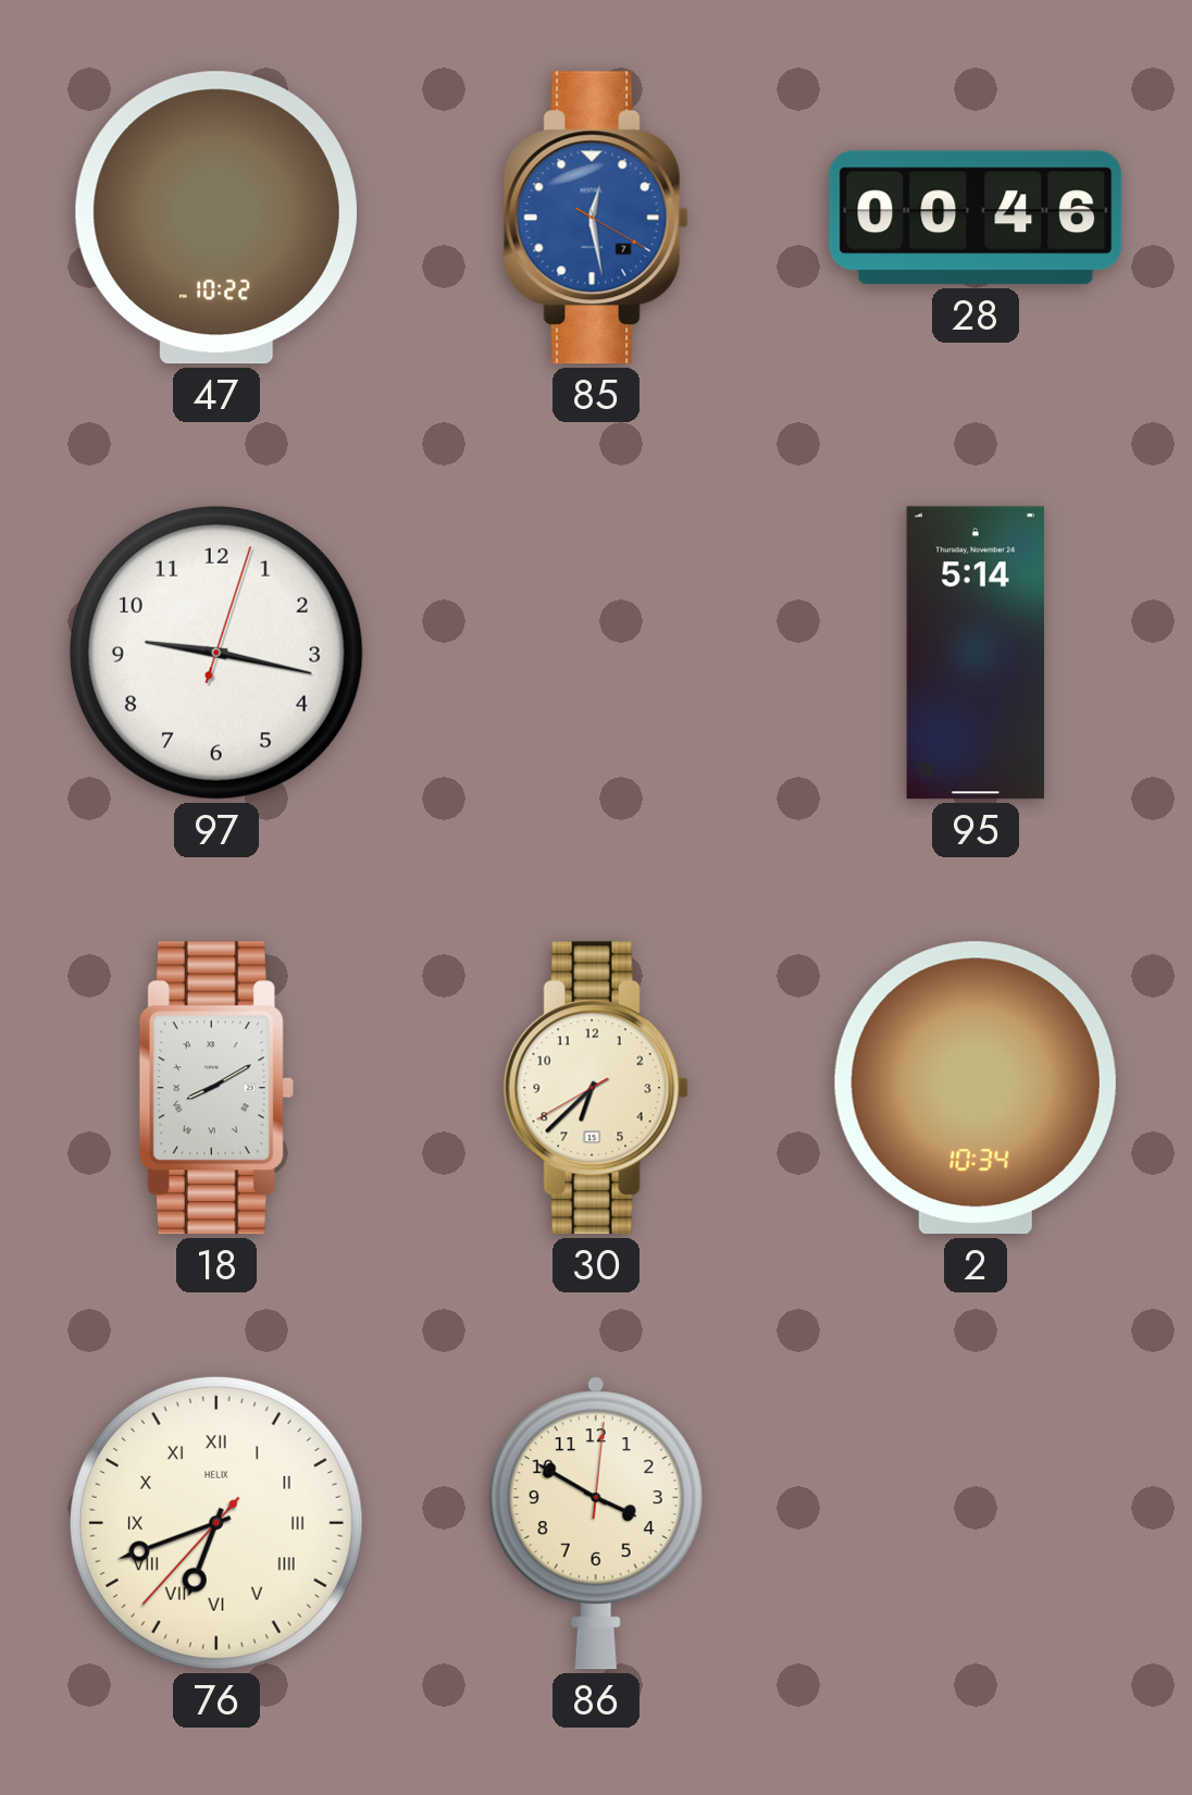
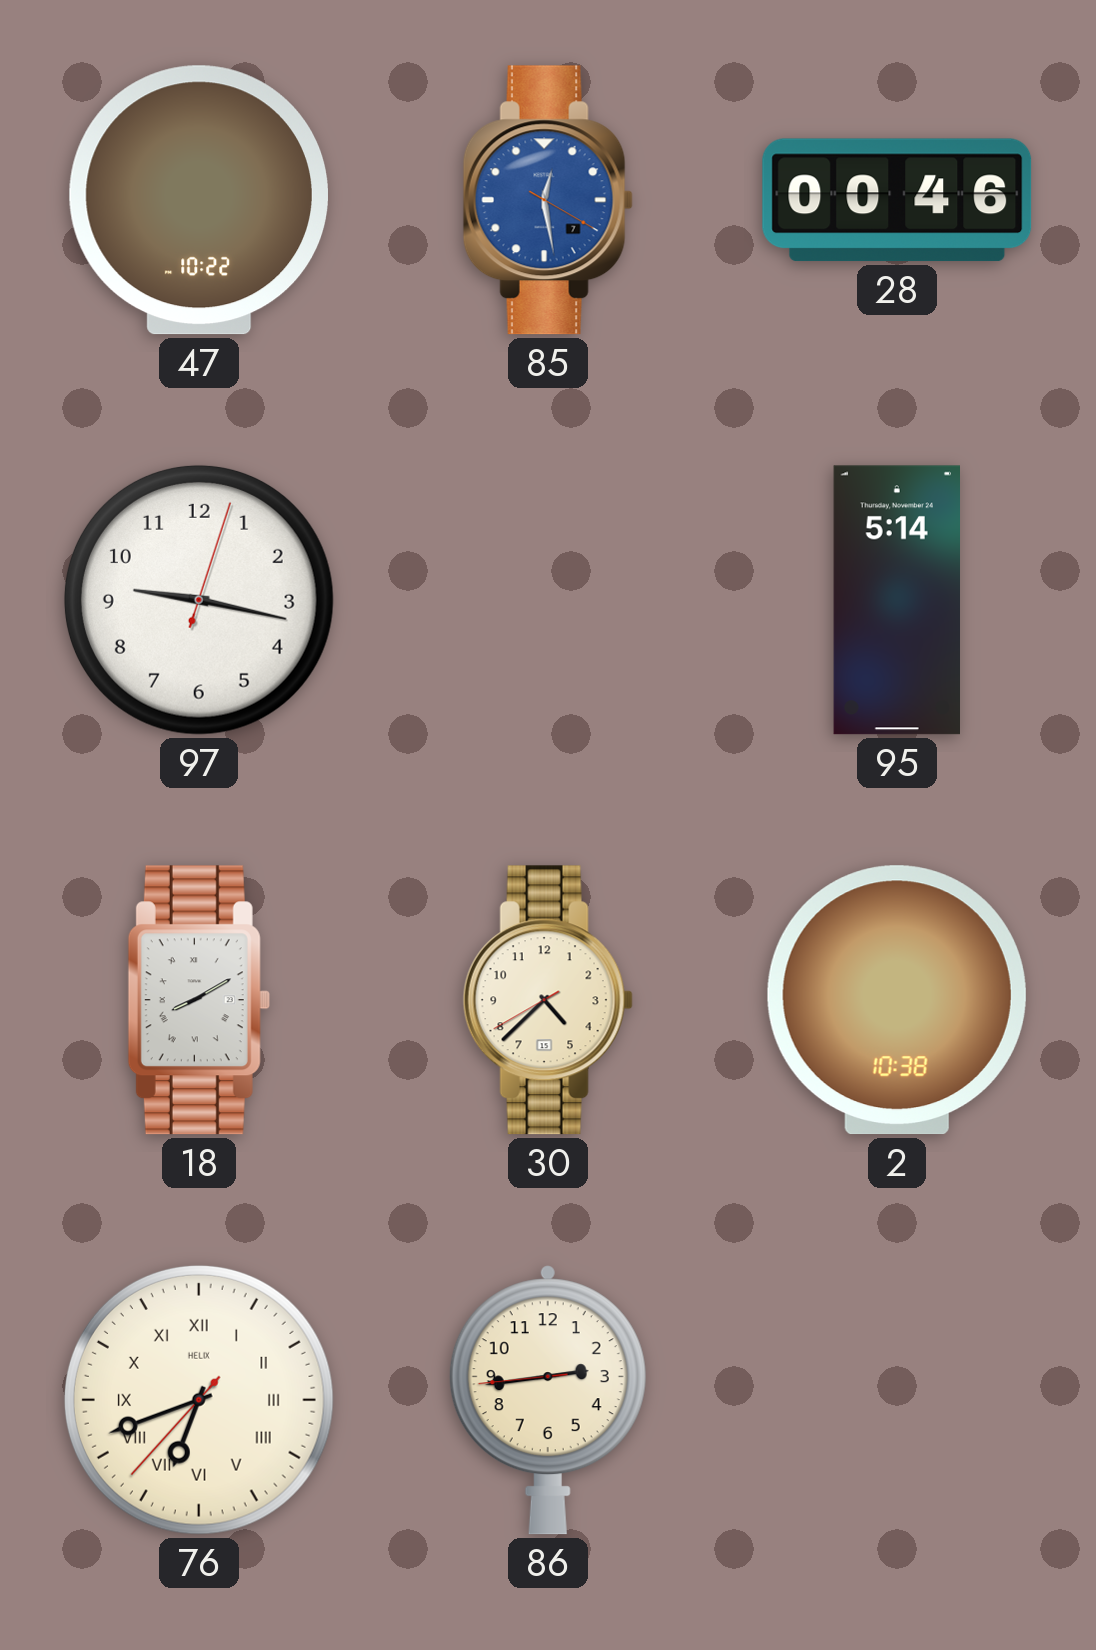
30: 6:37 -> 4:37 (548, 1000)
2: 10:34 -> 10:38 (897, 1000)
86: 3:50 -> 2:43 (548, 1400)
